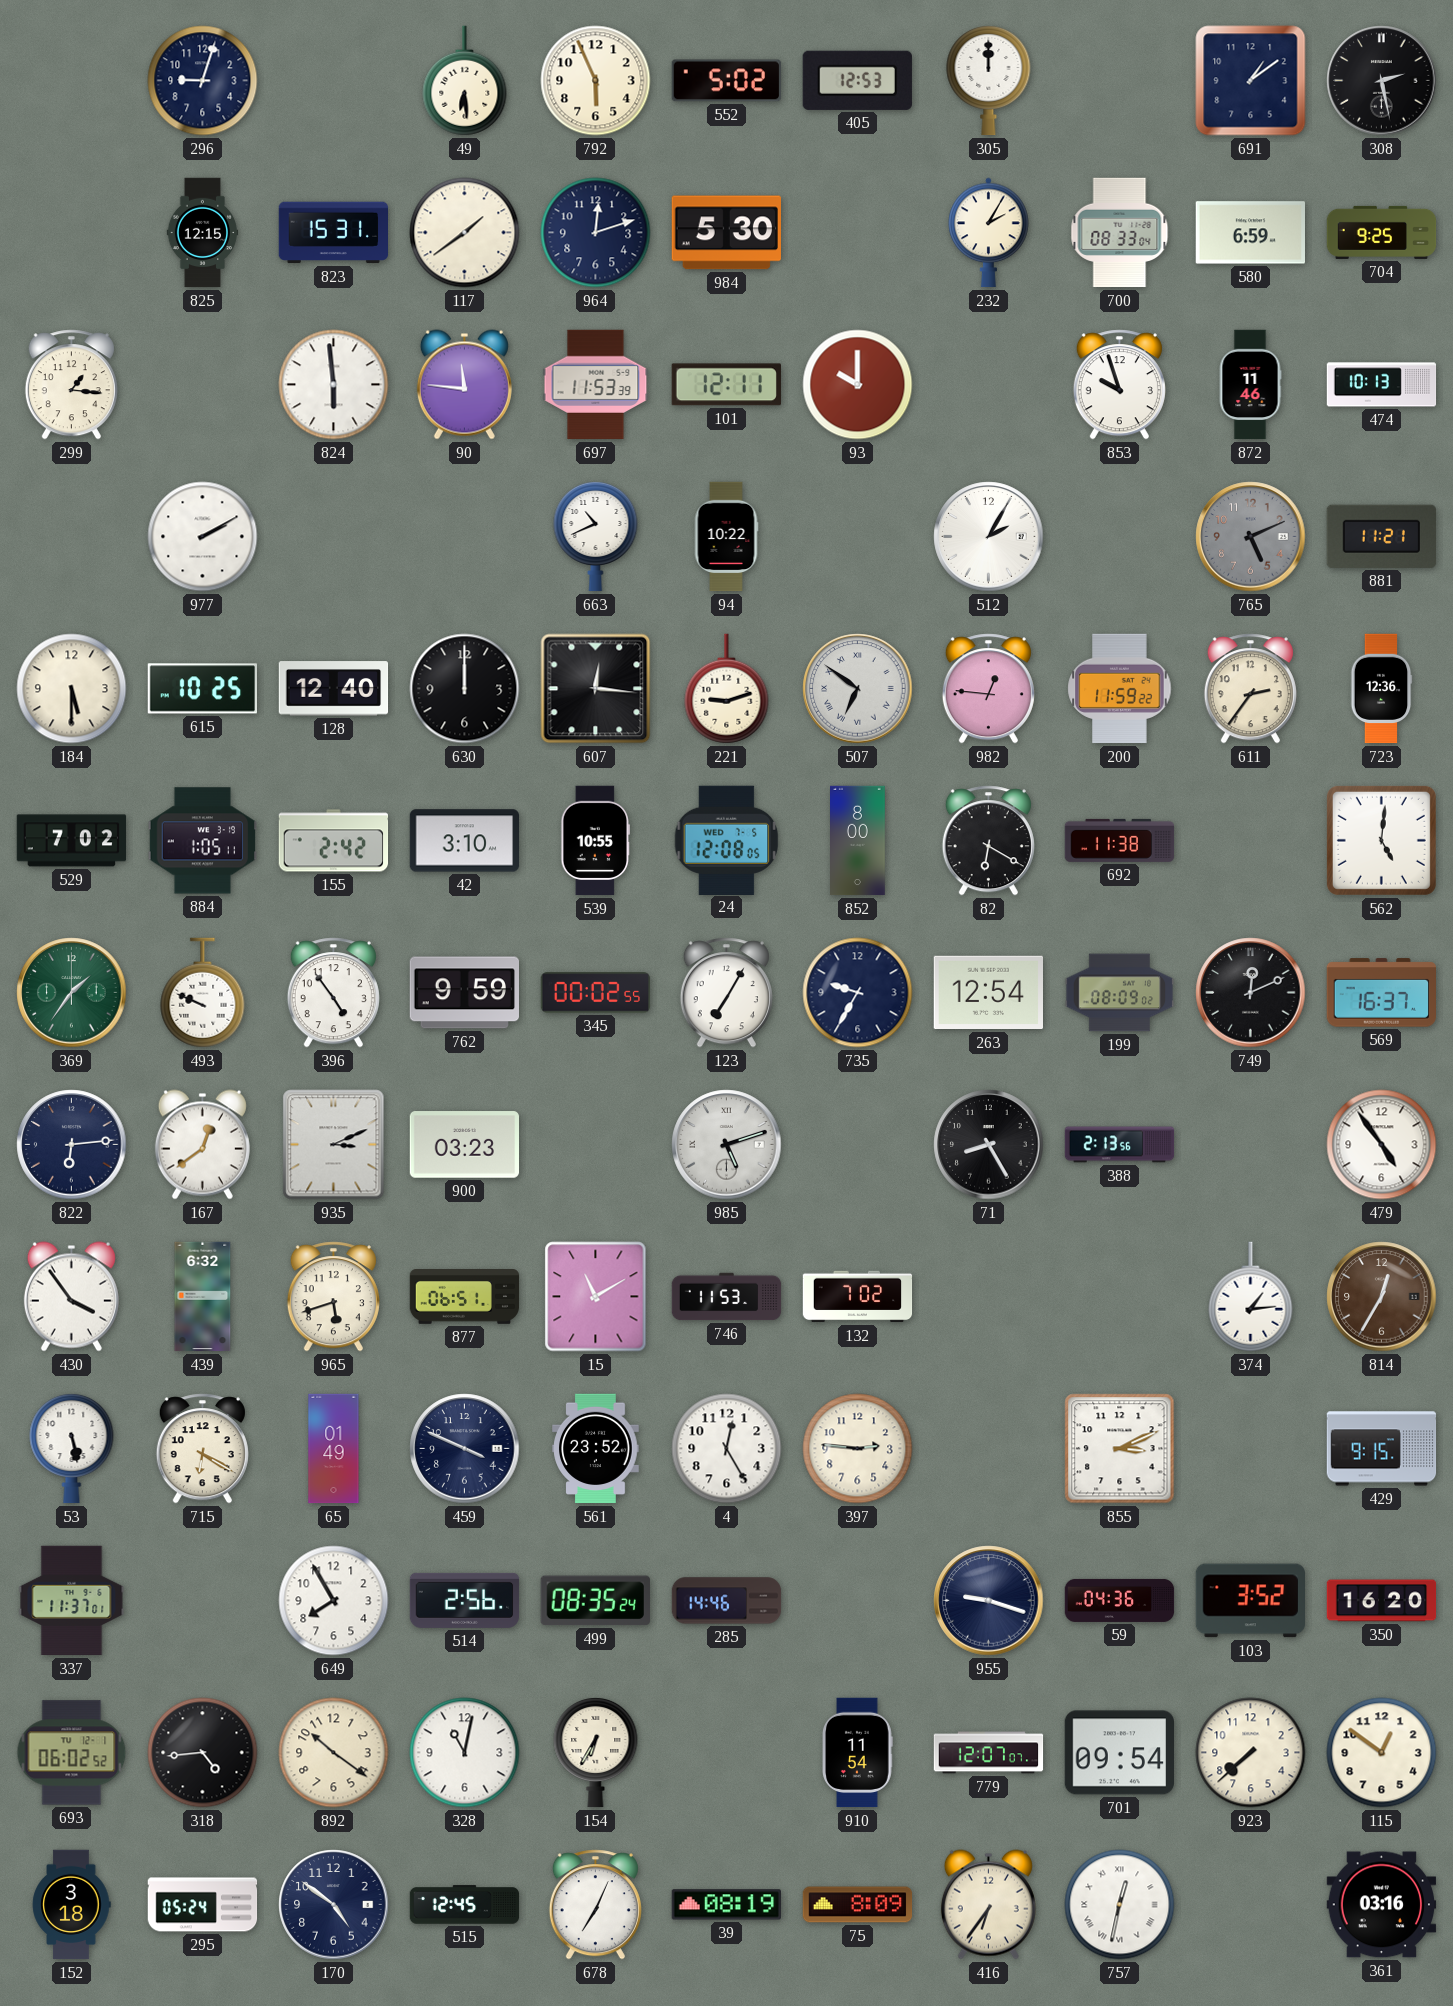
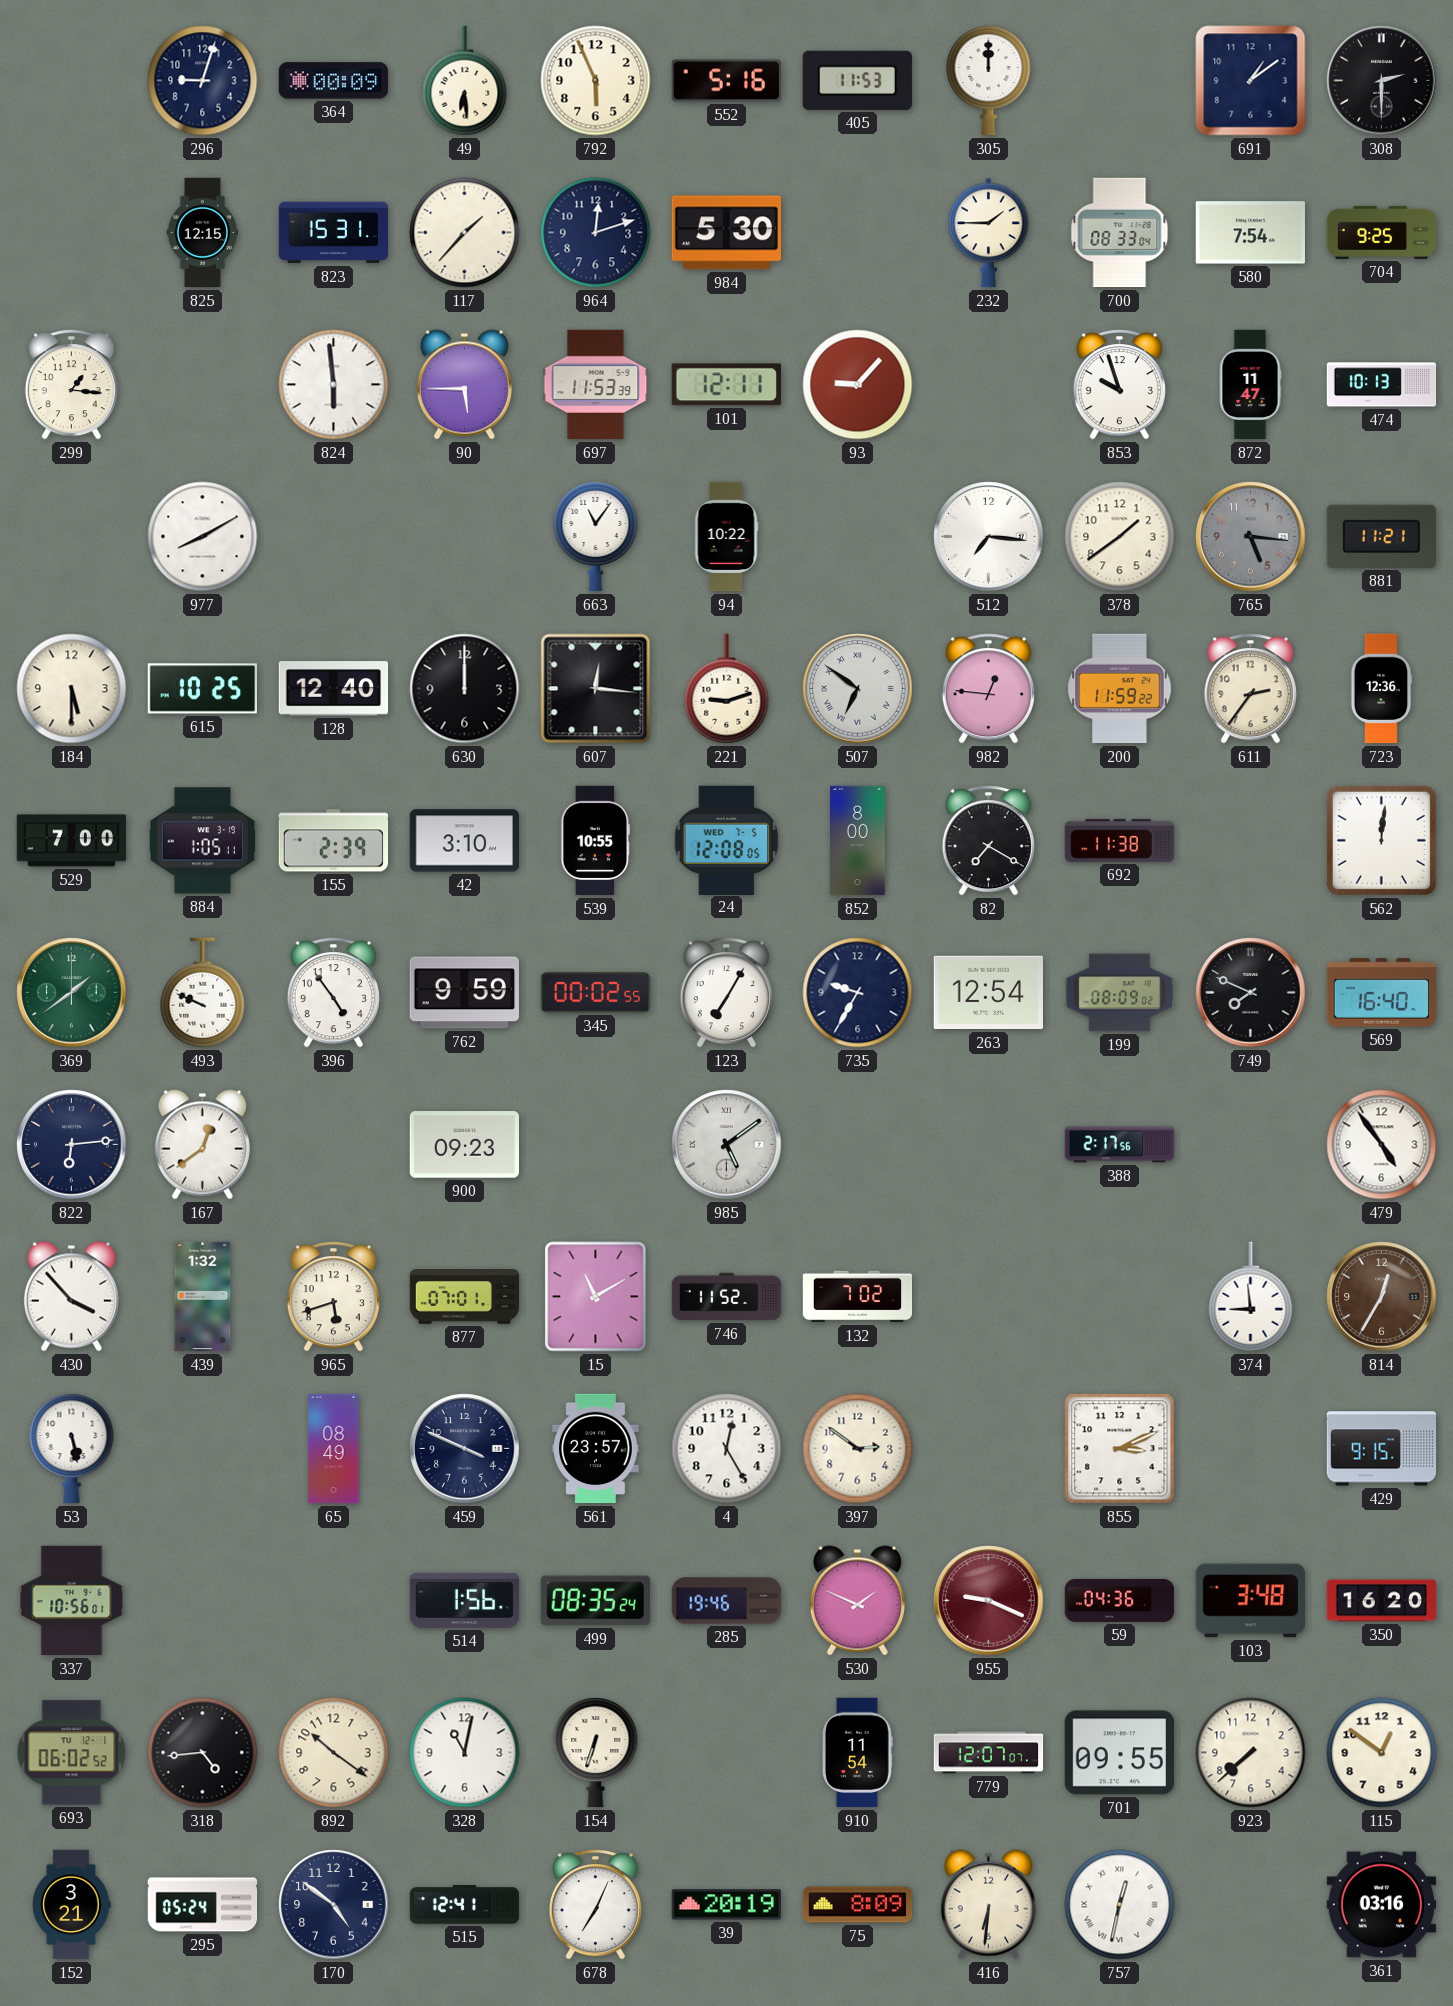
364: none -> 00:09 (334, 81)
552: 5:02 -> 5:16 (727, 81)
405: 12:53 -> 11:53 (857, 80)
308: 2:28 -> 2:30 (1382, 81)
117: 1:39 -> 1:37 (465, 233)
232: 2:05 -> 1:45 (989, 233)
580: 6:59 -> 7:54 (1250, 233)
90: 11:46 -> 5:45 (464, 385)
93: 10:00 -> 9:07 (858, 385)
872: 11:46 -> 11:47 (1250, 385)
977: 2:10 -> 8:10 (203, 537)
663: 10:41 -> 11:06 (596, 536)
512: 2:05 -> 7:16 (989, 537)
378: none -> 1:39 (1120, 537)
765: 5:11 -> 5:16 (1251, 537)
529: 7:02 -> 7:00 (72, 841)
155: 2:42 -> 2:39 (334, 841)
82: 6:20 -> 7:20 (988, 841)
562: 5:01 -> 12:01 (1381, 840)
369: 1:36 -> 1:39 (72, 993)
749: 12:11 -> 7:49 (1251, 993)
569: 16:37 -> 16:40 (1381, 993)
935: 3:11 -> none (334, 1145)
900: 03:23 -> 09:23 (465, 1145)
985: 5:12 -> 5:09 (727, 1145)
71: 8:25 -> none (989, 1145)
388: 2:13 -> 2:17 (1120, 1145)
430: 3:54 -> 3:53 (71, 1297)
439: 6:32 -> 1:32 (203, 1297)
877: 06:51 -> 07:01 (465, 1297)
746: 11:53 -> 11:52 (727, 1297)
374: 1:14 -> 8:59 (1251, 1297)
715: 6:20 -> none (202, 1449)
65: 01:49 -> 08:49 (334, 1449)
561: 23:52 -> 23:57 (596, 1449)
397: 2:46 -> 2:51 (858, 1449)
337: 11:37 -> 10:56 (72, 1601)
649: 7:55 -> none (334, 1601)
514: 2:56 -> 1:56 (465, 1600)
285: 14:46 -> 19:46 (727, 1601)
530: none -> 1:49 (857, 1601)
955: 9:18 -> 9:19 (989, 1601)
955 dial: navy -> burgundy (989, 1601)
103: 3:52 -> 3:48 (1250, 1601)
154: 6:35 -> 6:33 (596, 1752)
701: 09:54 -> 09:55 (1119, 1753)
152: 3:18 -> 3:21 (71, 1905)
515: 12:45 -> 12:41 (465, 1905)
39: 08:19 -> 20:19 (726, 1905)
416: 6:36 -> 6:31 (988, 1905)
